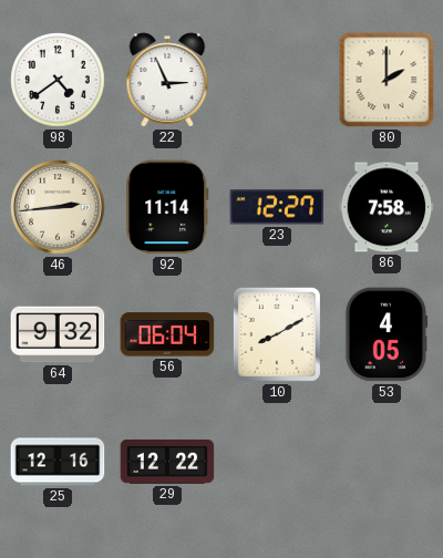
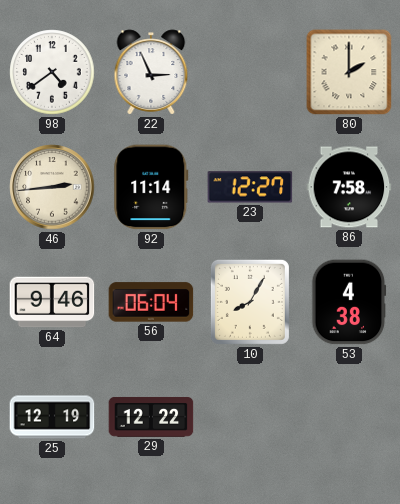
64: 9:32 -> 9:46 (52, 302)
10: 8:10 -> 8:05 (250, 302)
53: 4:05 -> 4:38 (349, 302)
25: 12:16 -> 12:19 (52, 417)
